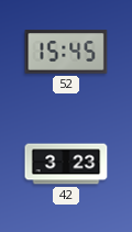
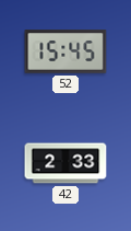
42: 3:23 -> 2:33 (65, 163)
